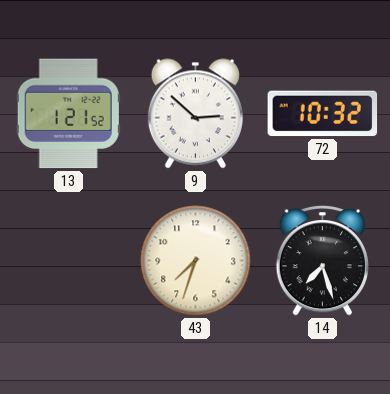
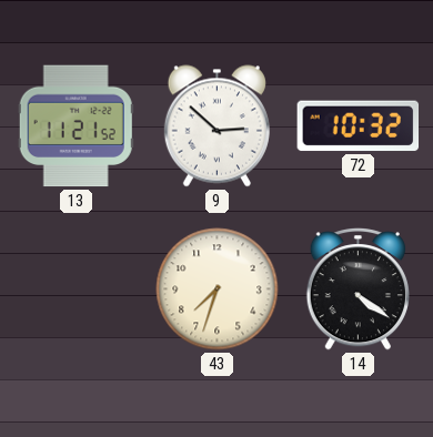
13: 1:21 -> 11:21 (75, 126)
14: 7:27 -> 4:21 (358, 289)
